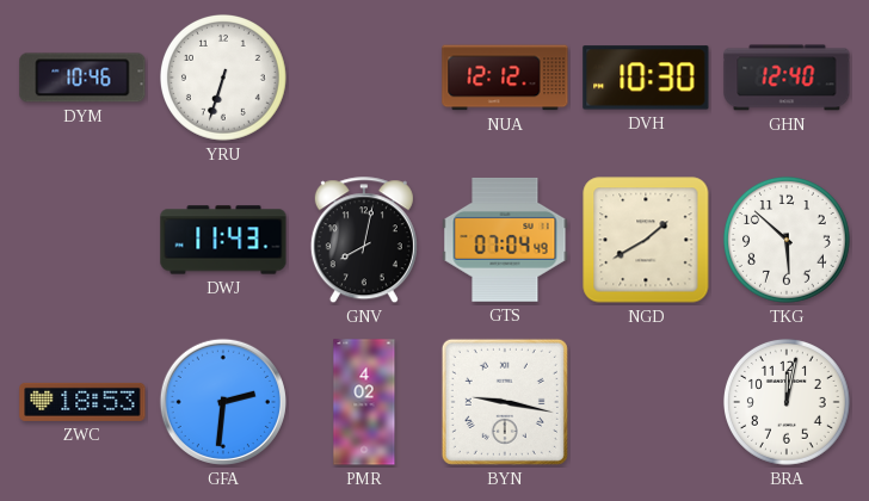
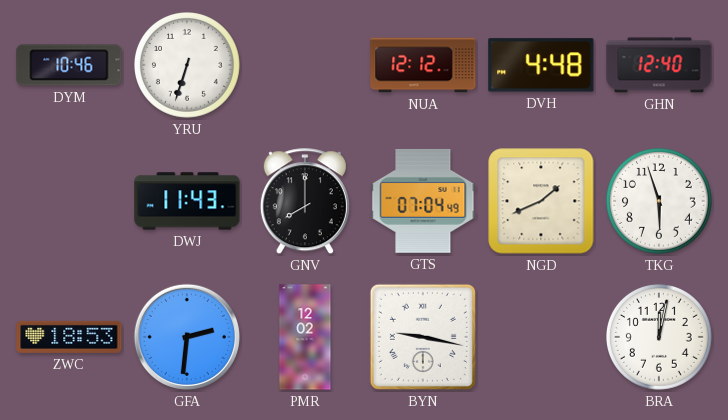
DVH: 10:30 -> 4:48 (541, 65)
GNV: 8:02 -> 8:00 (305, 202)
NGD: 1:40 -> 1:41 (541, 201)
TKG: 5:52 -> 5:57 (659, 201)
PMR: 4:02 -> 12:02 (305, 337)
